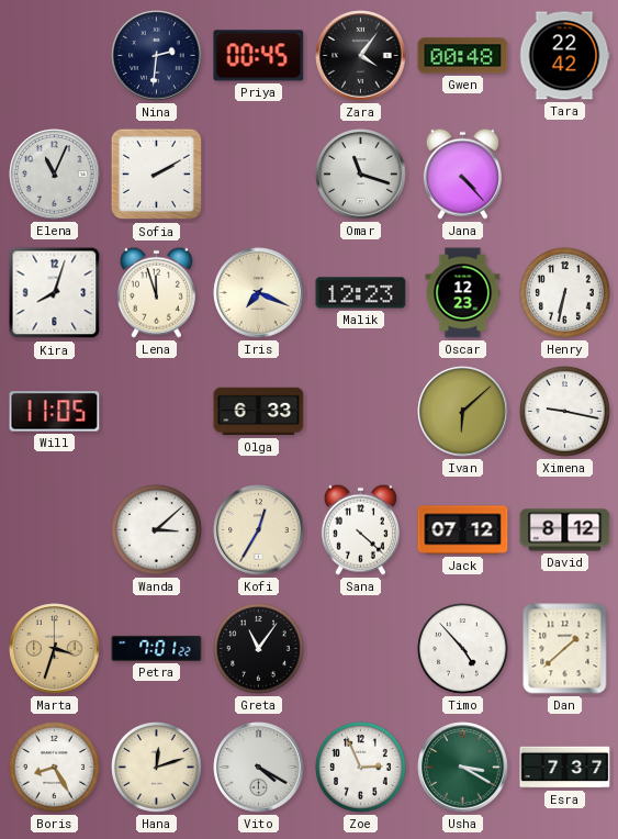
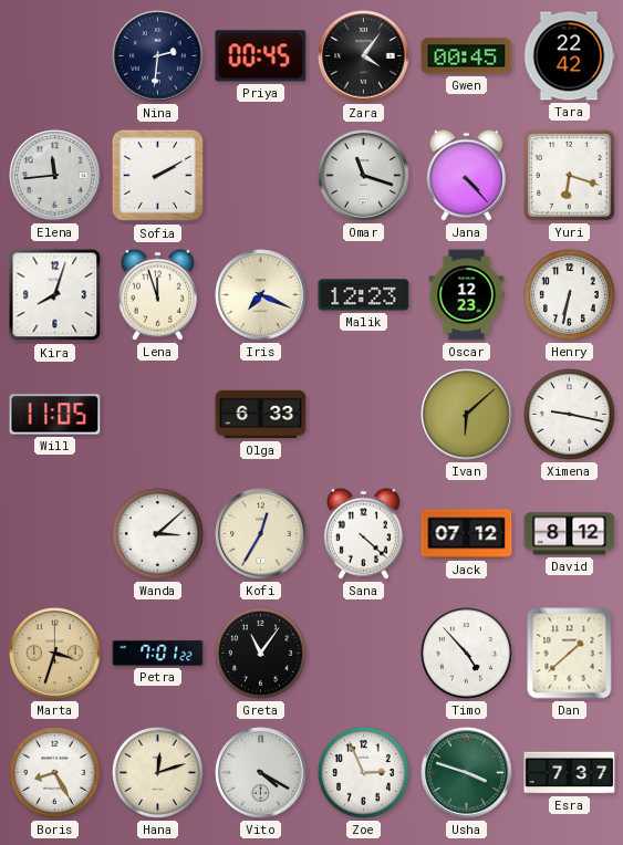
Gwen: 00:48 -> 00:45 (467, 56)
Elena: 11:04 -> 11:44 (55, 176)
Yuri: none -> 6:18 (569, 175)
Usha: 3:20 -> 3:48 (467, 773)
